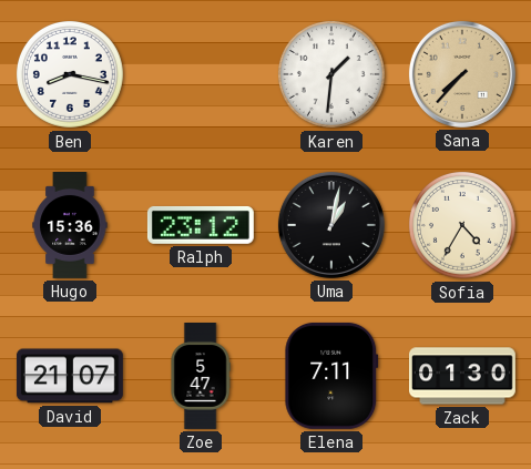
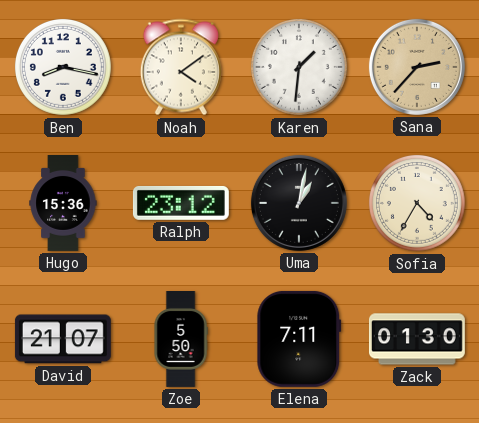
Noah: none -> 4:09 (181, 67)
Sana: 7:37 -> 2:37 (417, 67)
Zoe: 5:47 -> 5:50 (181, 340)
